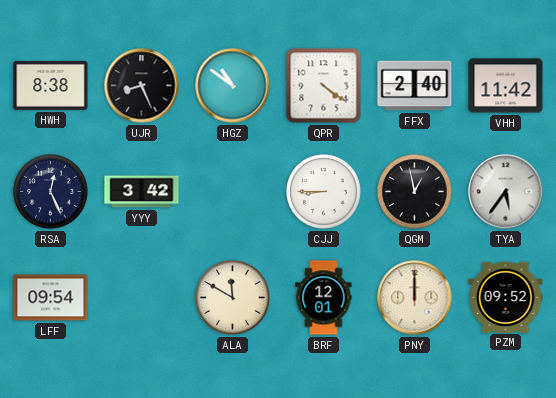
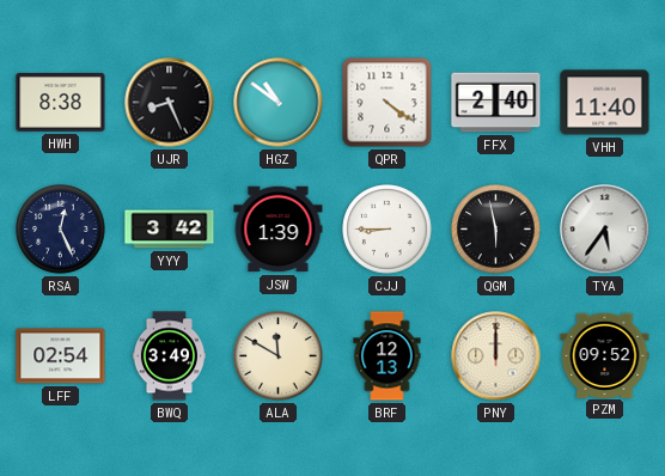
VHH: 11:42 -> 11:40 (605, 103)
JSW: none -> 1:39 (279, 230)
QGM: 12:58 -> 5:58 (496, 230)
LFF: 09:54 -> 02:54 (61, 356)
BWQ: none -> 3:49 (169, 356)
BRF: 12:01 -> 12:13 (388, 356)
